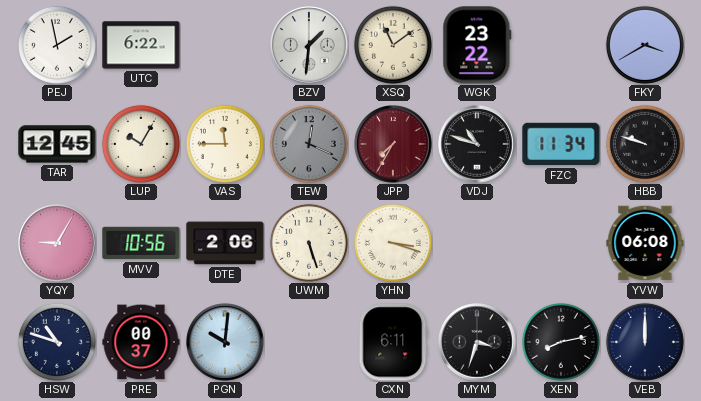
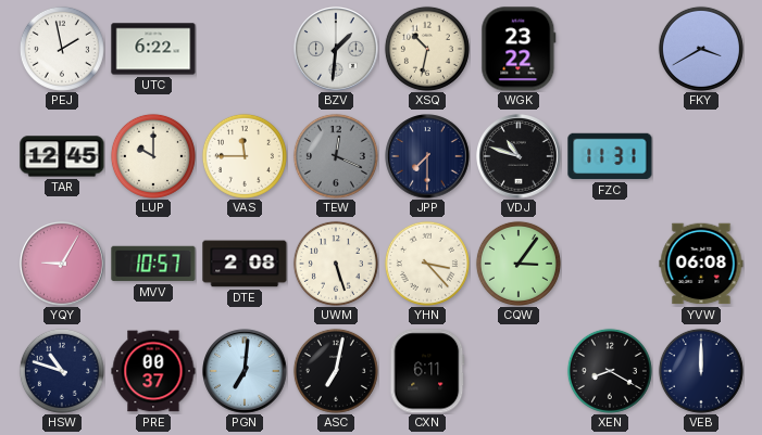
XSQ: 11:09 -> 10:32 (427, 49)
LUP: 10:05 -> 10:00 (153, 156)
JPP: 7:35 -> 7:30 (427, 156)
JPP dial: burgundy -> navy (427, 156)
FZC: 11:34 -> 11:31 (610, 156)
HBB: 9:48 -> none (645, 144)
MVV: 10:56 -> 10:57 (153, 264)
DTE: 2:06 -> 2:08 (245, 264)
YHN: 3:18 -> 3:23 (427, 264)
CQW: none -> 3:06 (519, 264)
PGN: 10:01 -> 7:01 (245, 371)
ASC: none -> 7:02 (336, 371)
MYM: 3:33 -> none (477, 342)
XEN: 8:13 -> 8:20 (610, 371)
